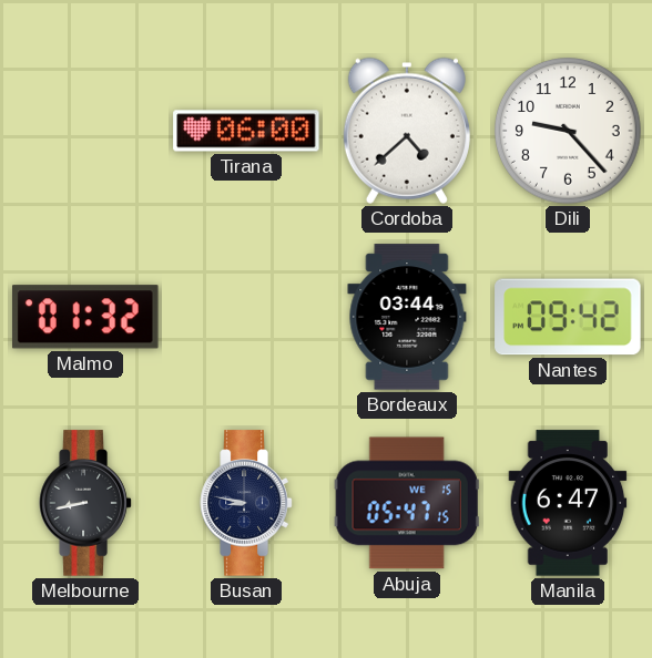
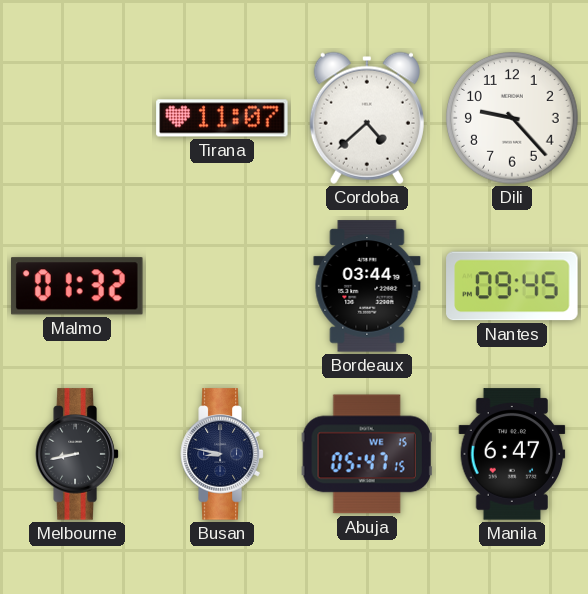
Tirana: 06:00 -> 11:07 (222, 118)
Nantes: 09:42 -> 09:45 (512, 286)
